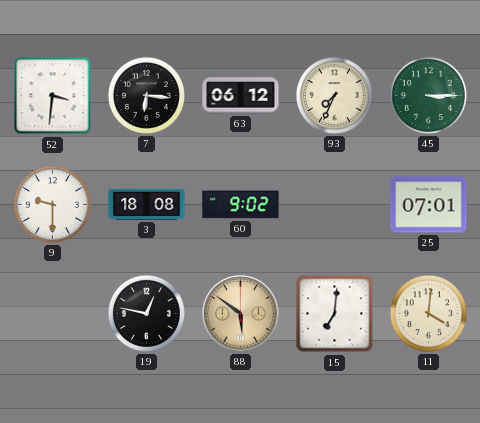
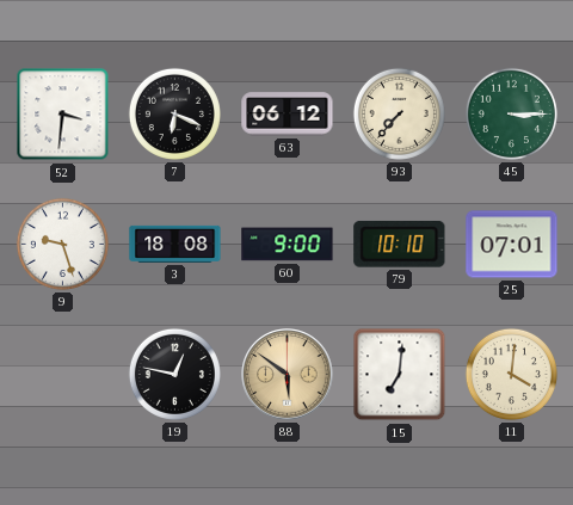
7: 6:16 -> 6:19 (174, 113)
93: 7:34 -> 7:37 (399, 113)
9: 9:30 -> 9:27 (62, 244)
60: 9:02 -> 9:00 (288, 245)
79: none -> 10:10 (400, 244)
